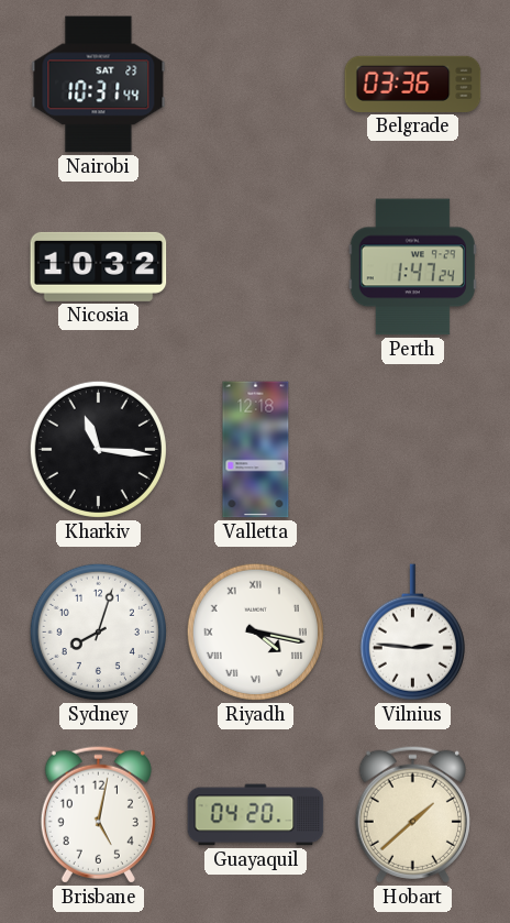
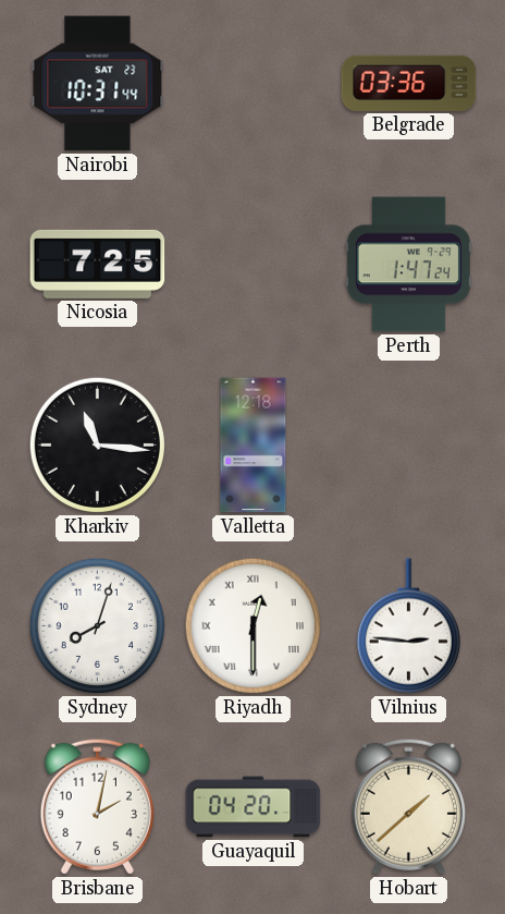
Nicosia: 10:32 -> 7:25 (98, 264)
Riyadh: 4:17 -> 12:30 (253, 625)
Brisbane: 5:02 -> 2:02 (97, 806)
